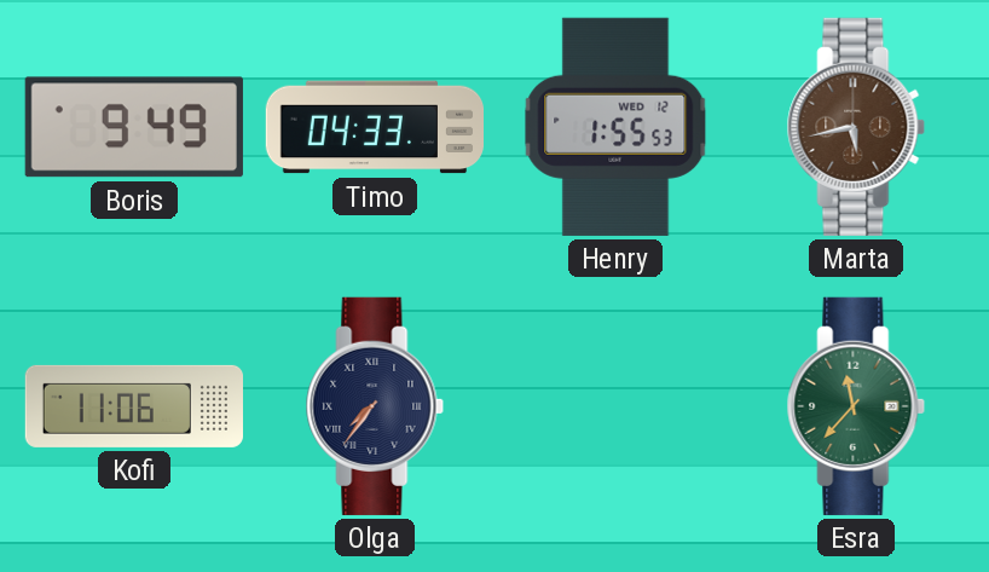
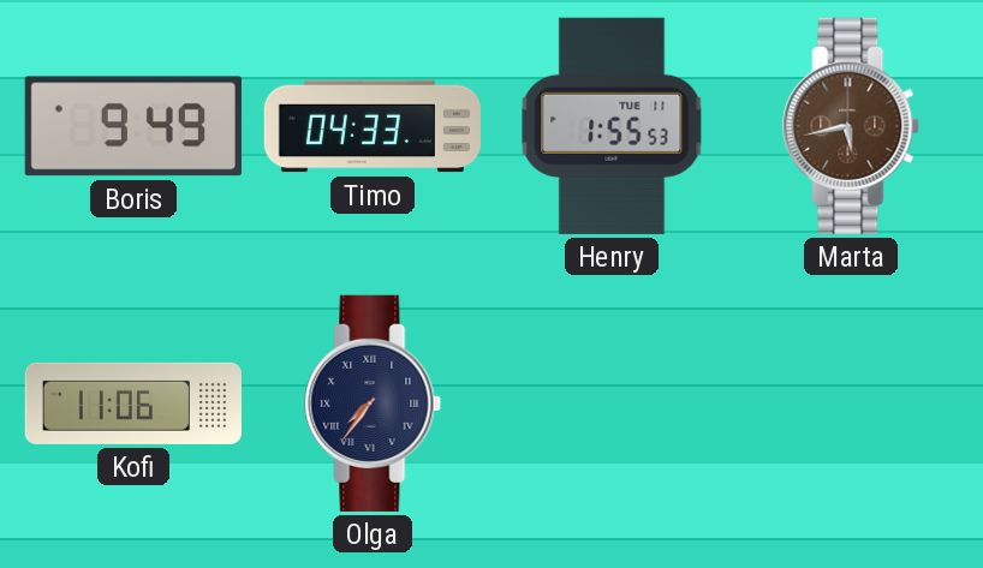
Henry date: WED 12 -> TUE 11 (612, 126)
Esra: 11:37 -> none (856, 406)
